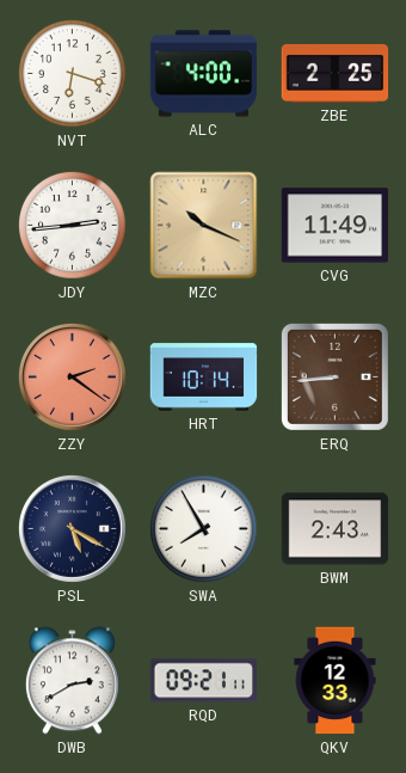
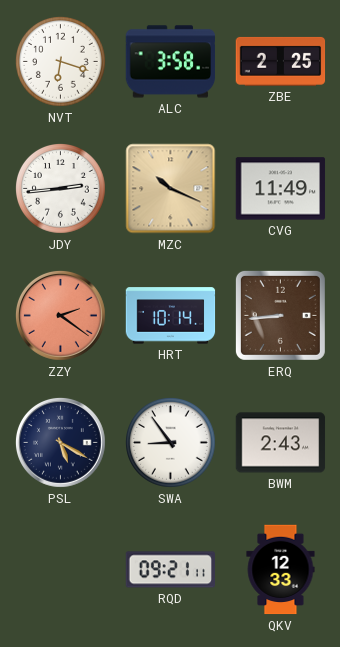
ALC: 4:00 -> 3:58 (171, 62)
SWA: 7:55 -> 8:54 (171, 443)
DWB: 2:40 -> none (72, 681)
